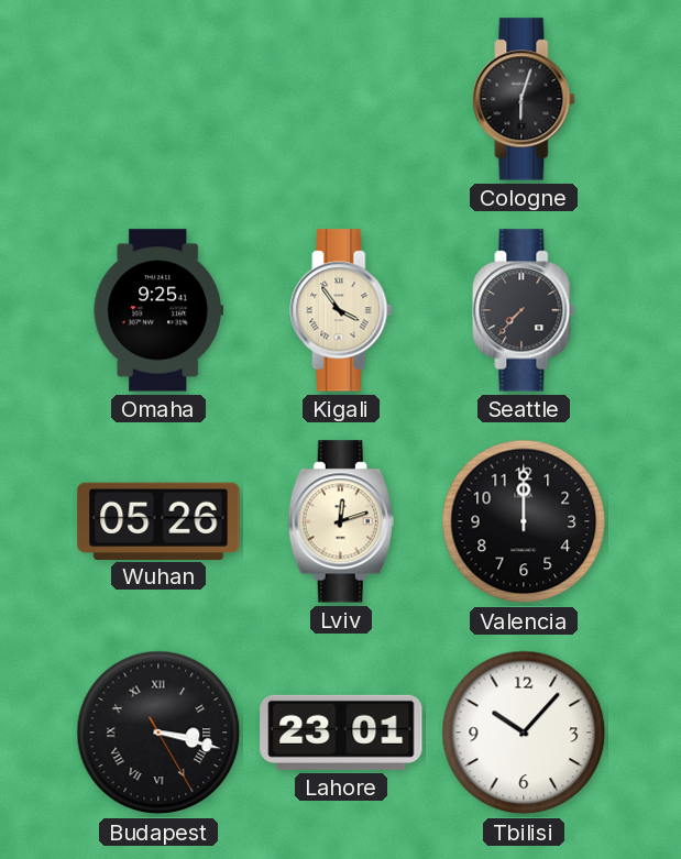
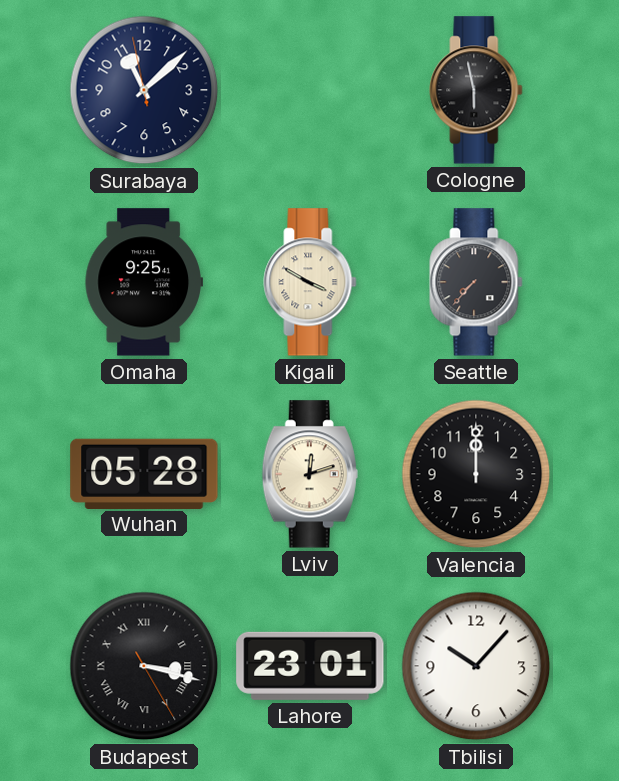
Surabaya: none -> 11:07 (144, 90)
Cologne: 6:03 -> 5:58 (476, 90)
Kigali: 3:54 -> 3:50 (310, 282)
Wuhan: 05:26 -> 05:28 (144, 473)
